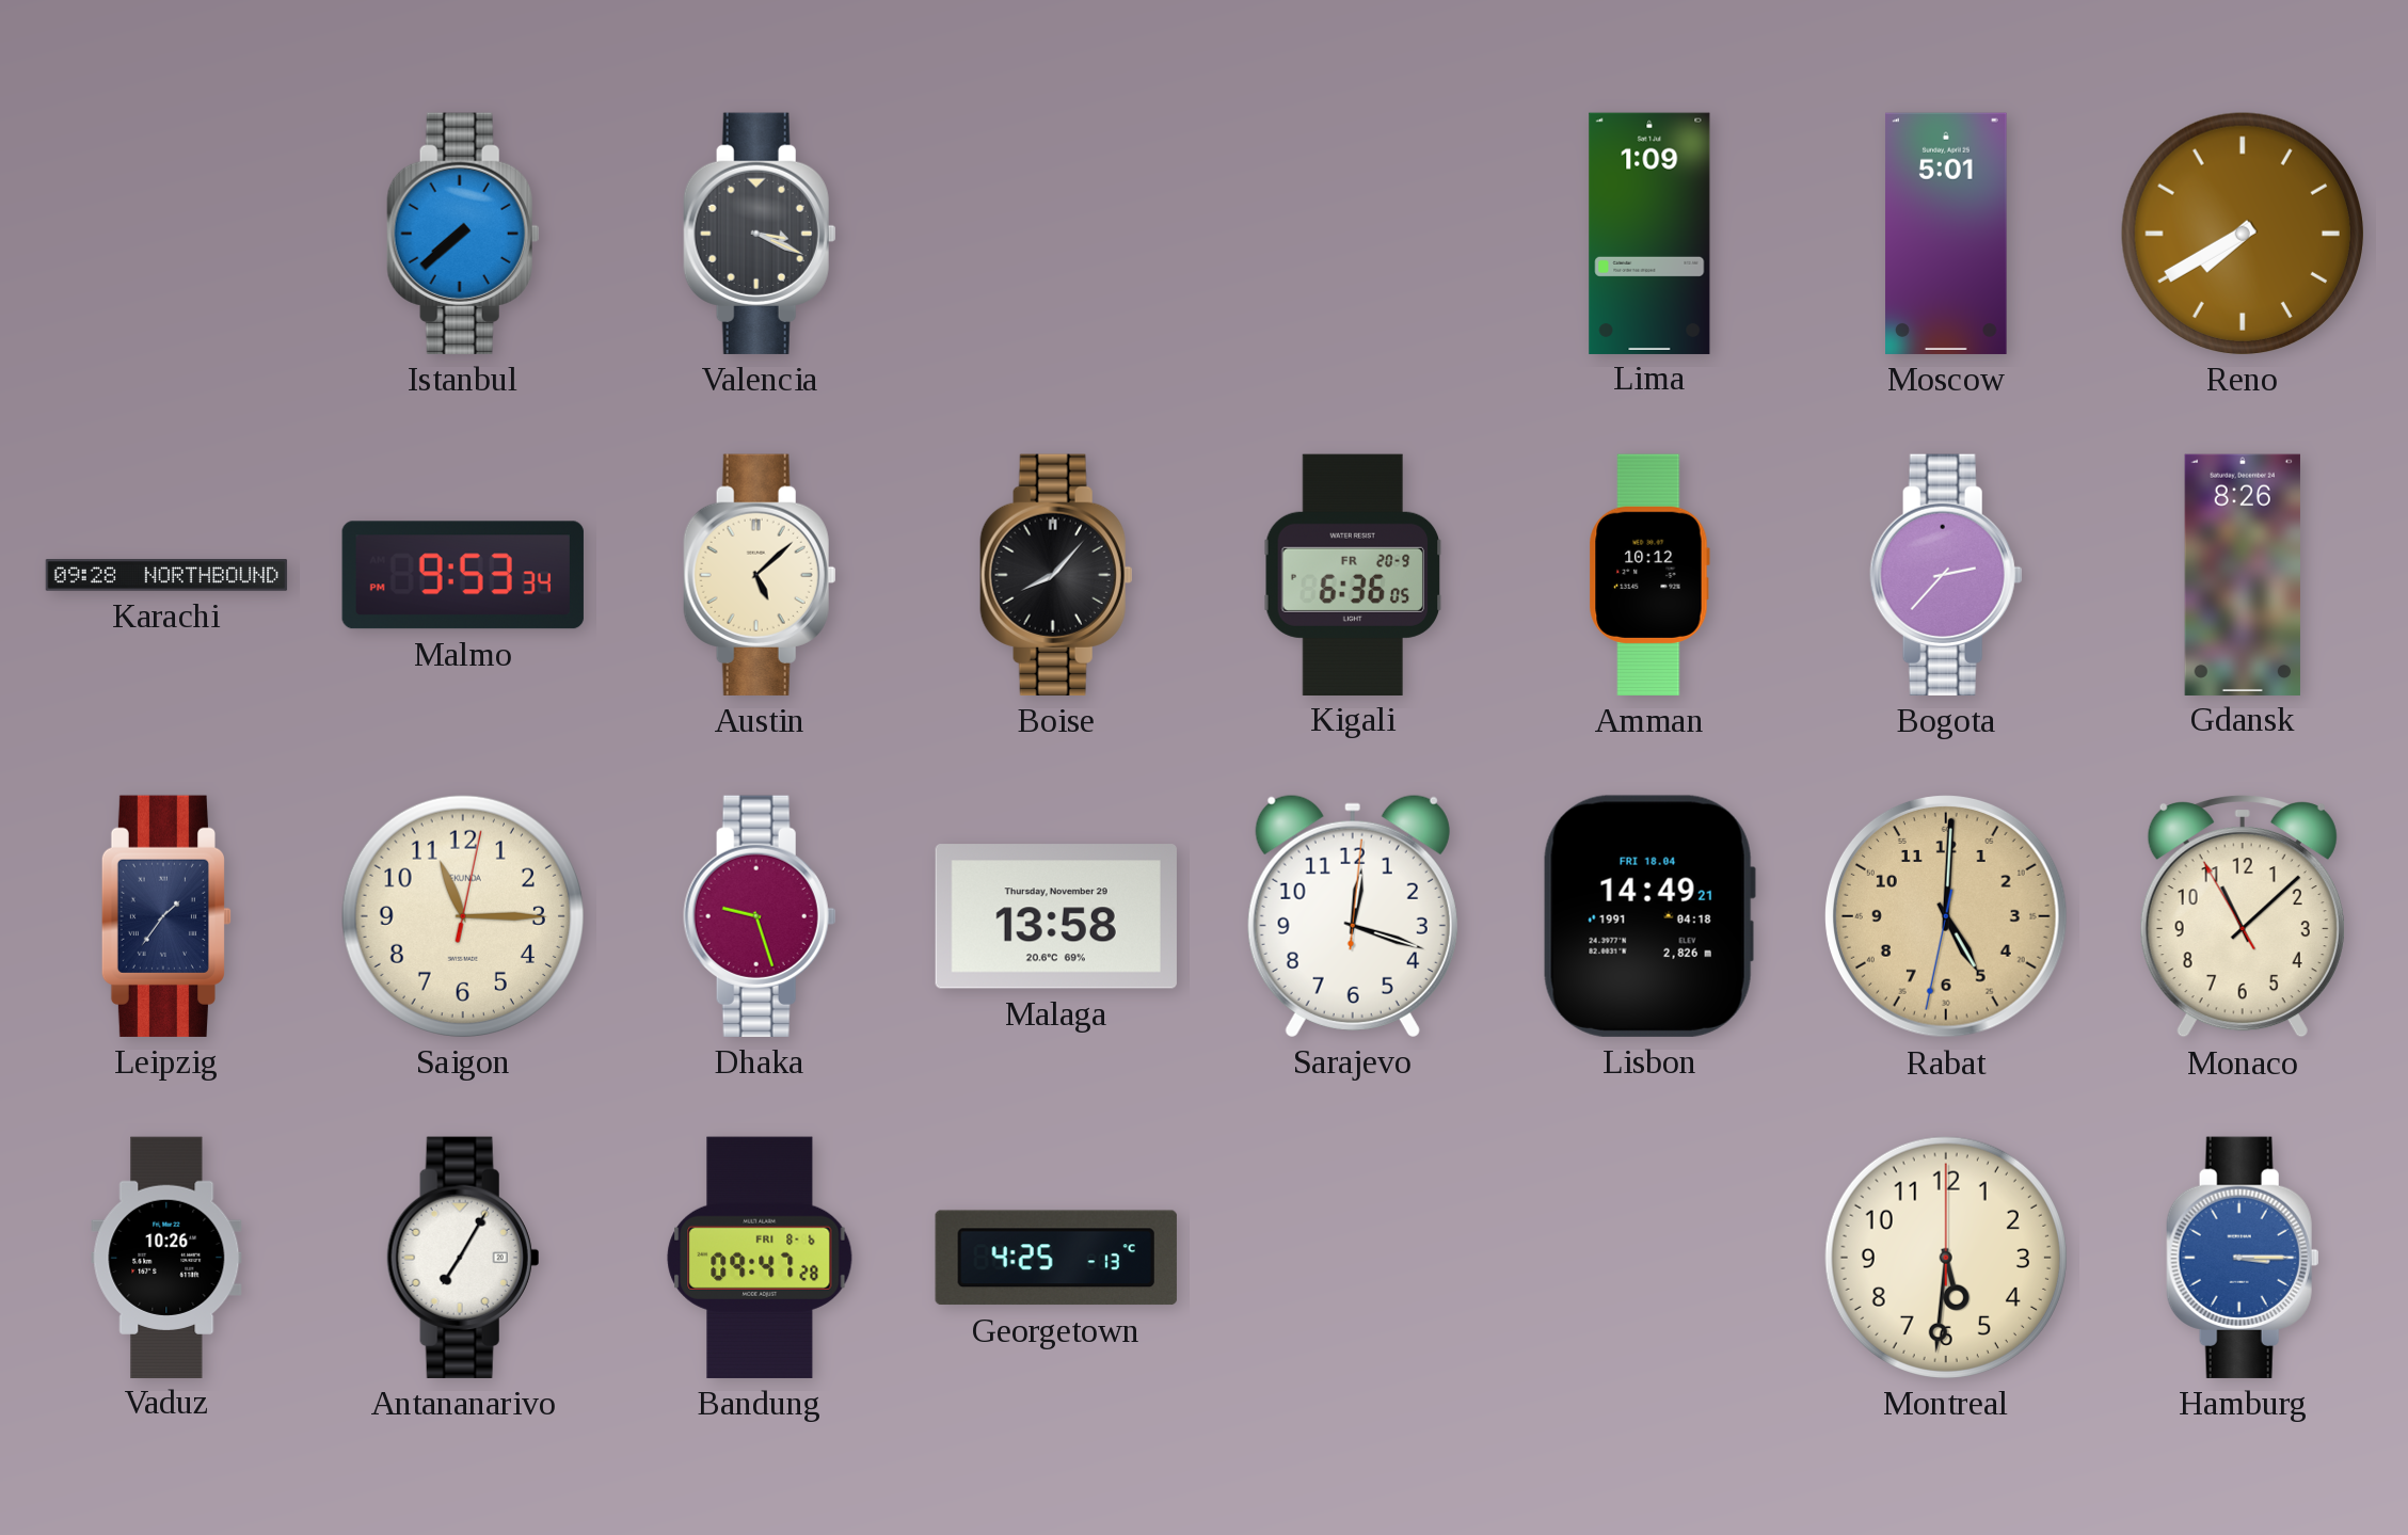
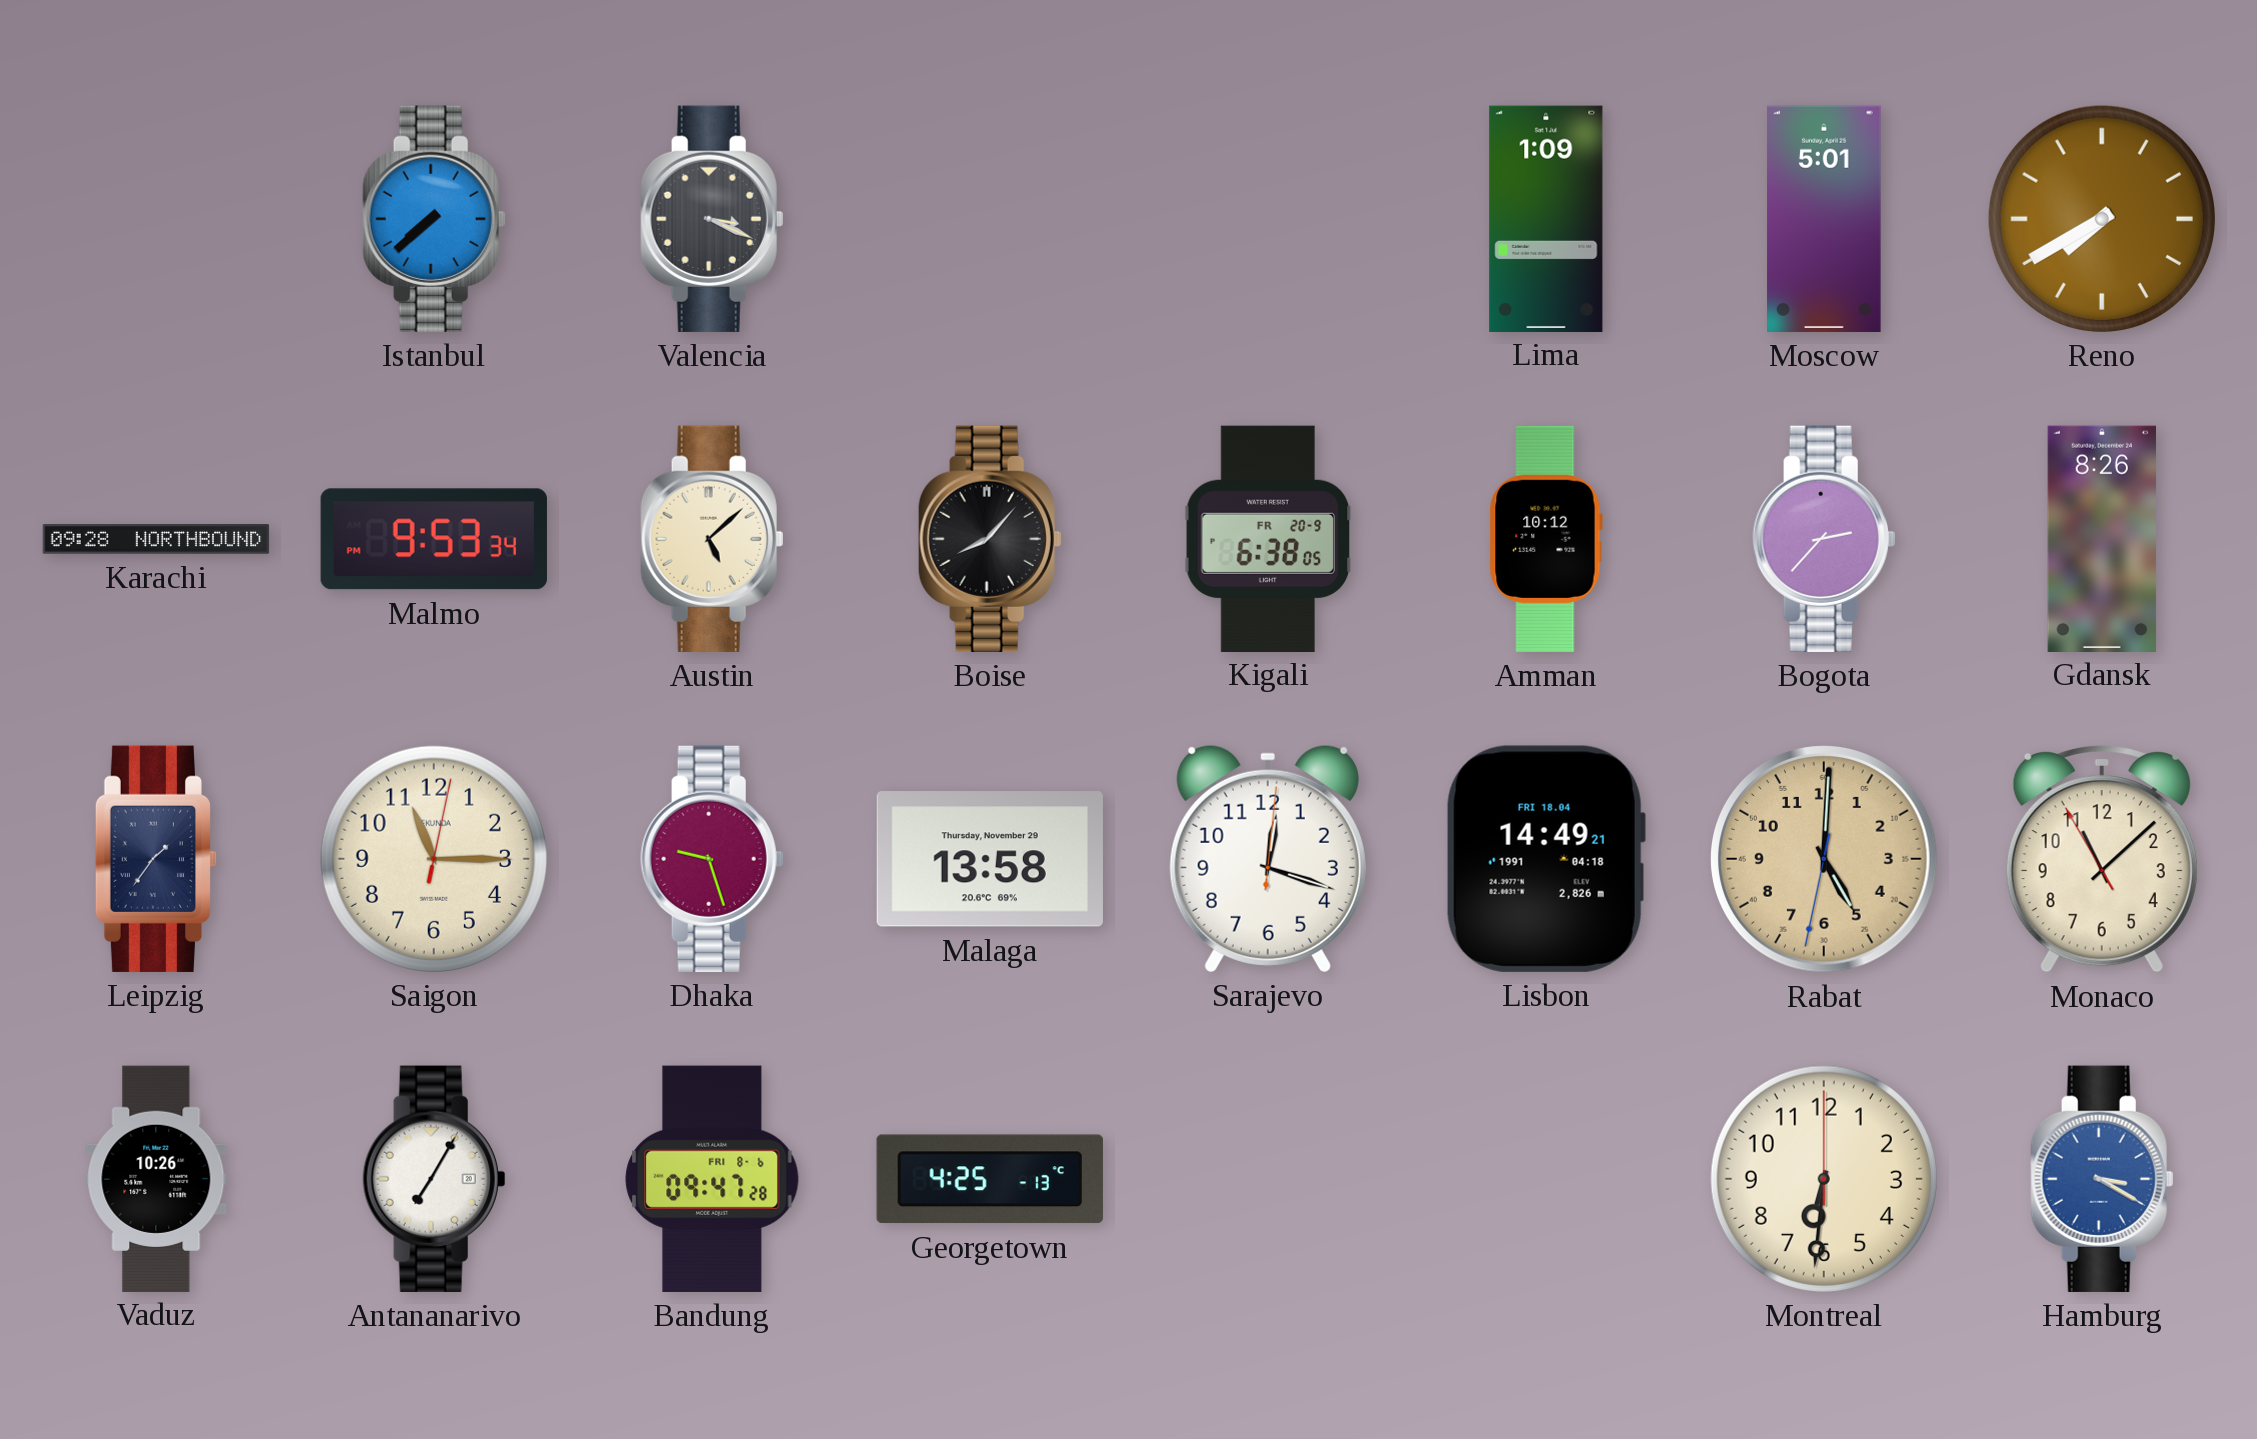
Kigali: 6:36 -> 6:38 (1268, 538)
Montreal: 5:31 -> 6:31 (1824, 1179)
Hamburg: 3:15 -> 3:20 (2102, 1179)
